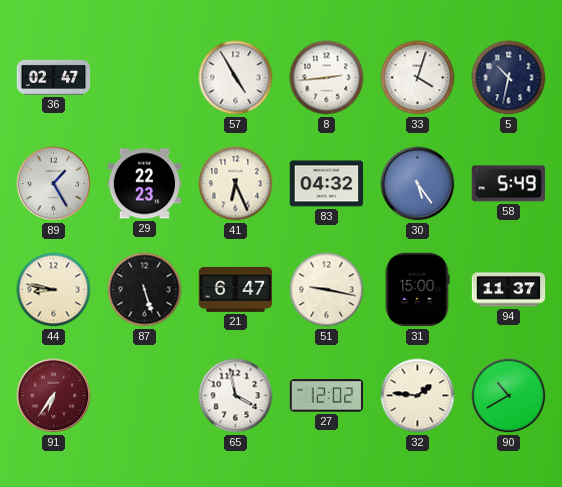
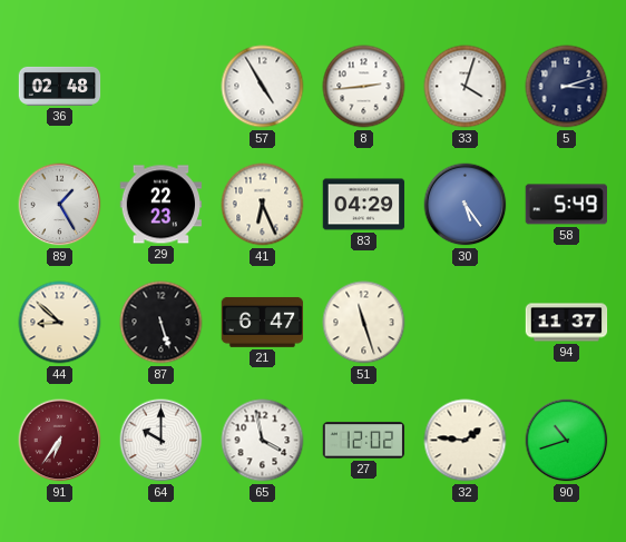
36: 02:47 -> 02:48 (60, 86)
5: 10:32 -> 3:12 (567, 87)
83: 04:32 -> 04:29 (364, 205)
44: 8:47 -> 8:52 (60, 323)
51: 9:17 -> 11:27 (364, 323)
31: 15:00 -> none (417, 290)
64: none -> 10:00 (162, 441)
90: 10:40 -> 10:42 (567, 441)
